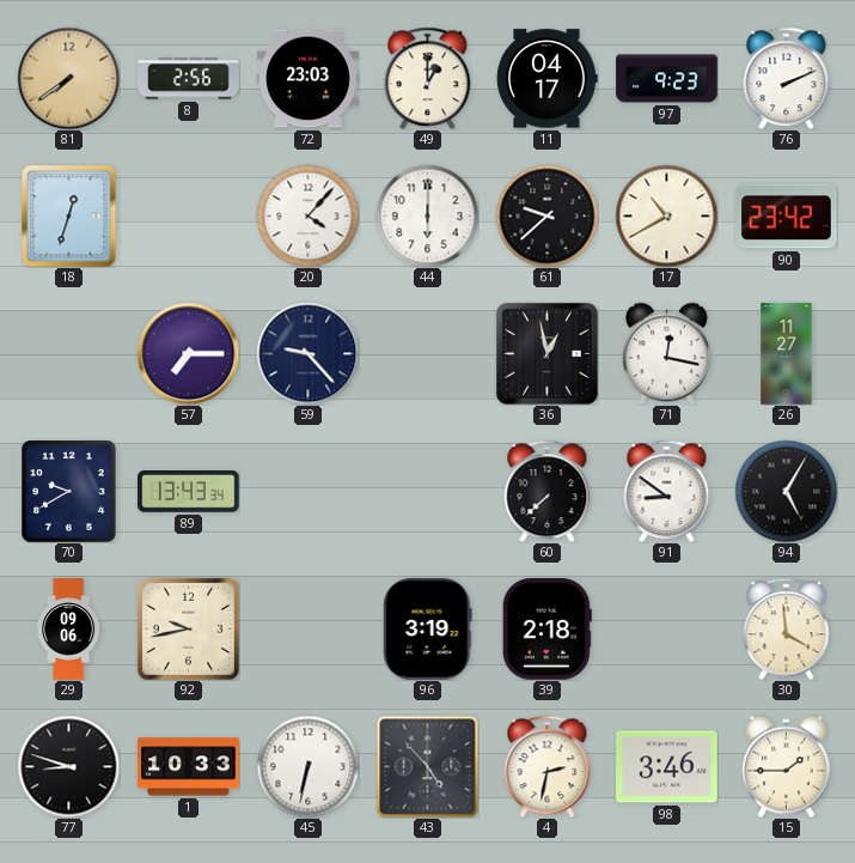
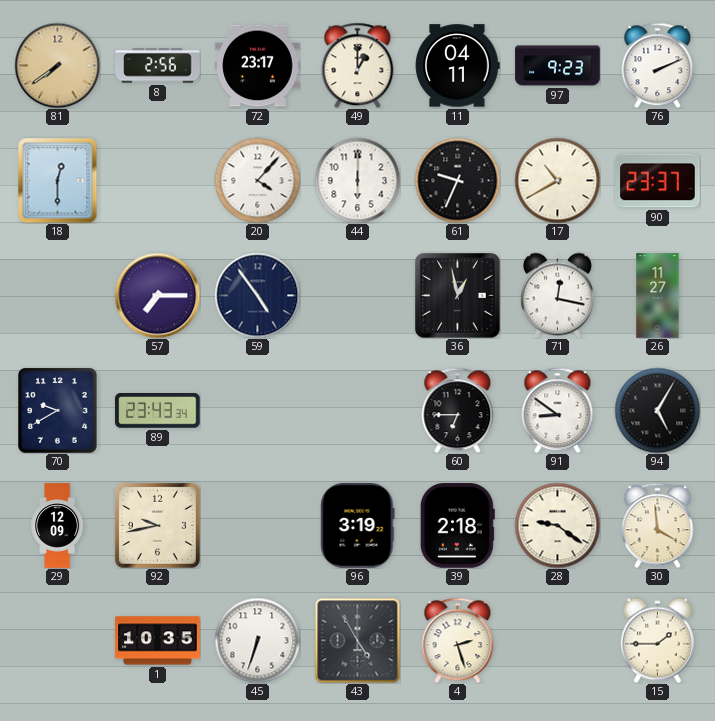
72: 23:03 -> 23:17 (258, 66)
11: 04:17 -> 04:11 (457, 66)
18: 12:33 -> 12:30 (58, 180)
61: 9:38 -> 9:34 (457, 180)
90: 23:42 -> 23:37 (658, 181)
59: 9:23 -> 4:54 (257, 295)
89: 13:43 -> 23:43 (158, 411)
60: 7:38 -> 6:45 (458, 410)
29: 09:06 -> 12:09 (58, 526)
28: none -> 9:21 (557, 525)
77: 8:48 -> none (68, 766)
1: 10:33 -> 10:35 (158, 641)
45: 6:32 -> 6:33 (257, 640)
43: 4:53 -> 4:55 (357, 640)
4: 2:32 -> 2:27 (458, 640)
98: 3:46 -> none (667, 767)
